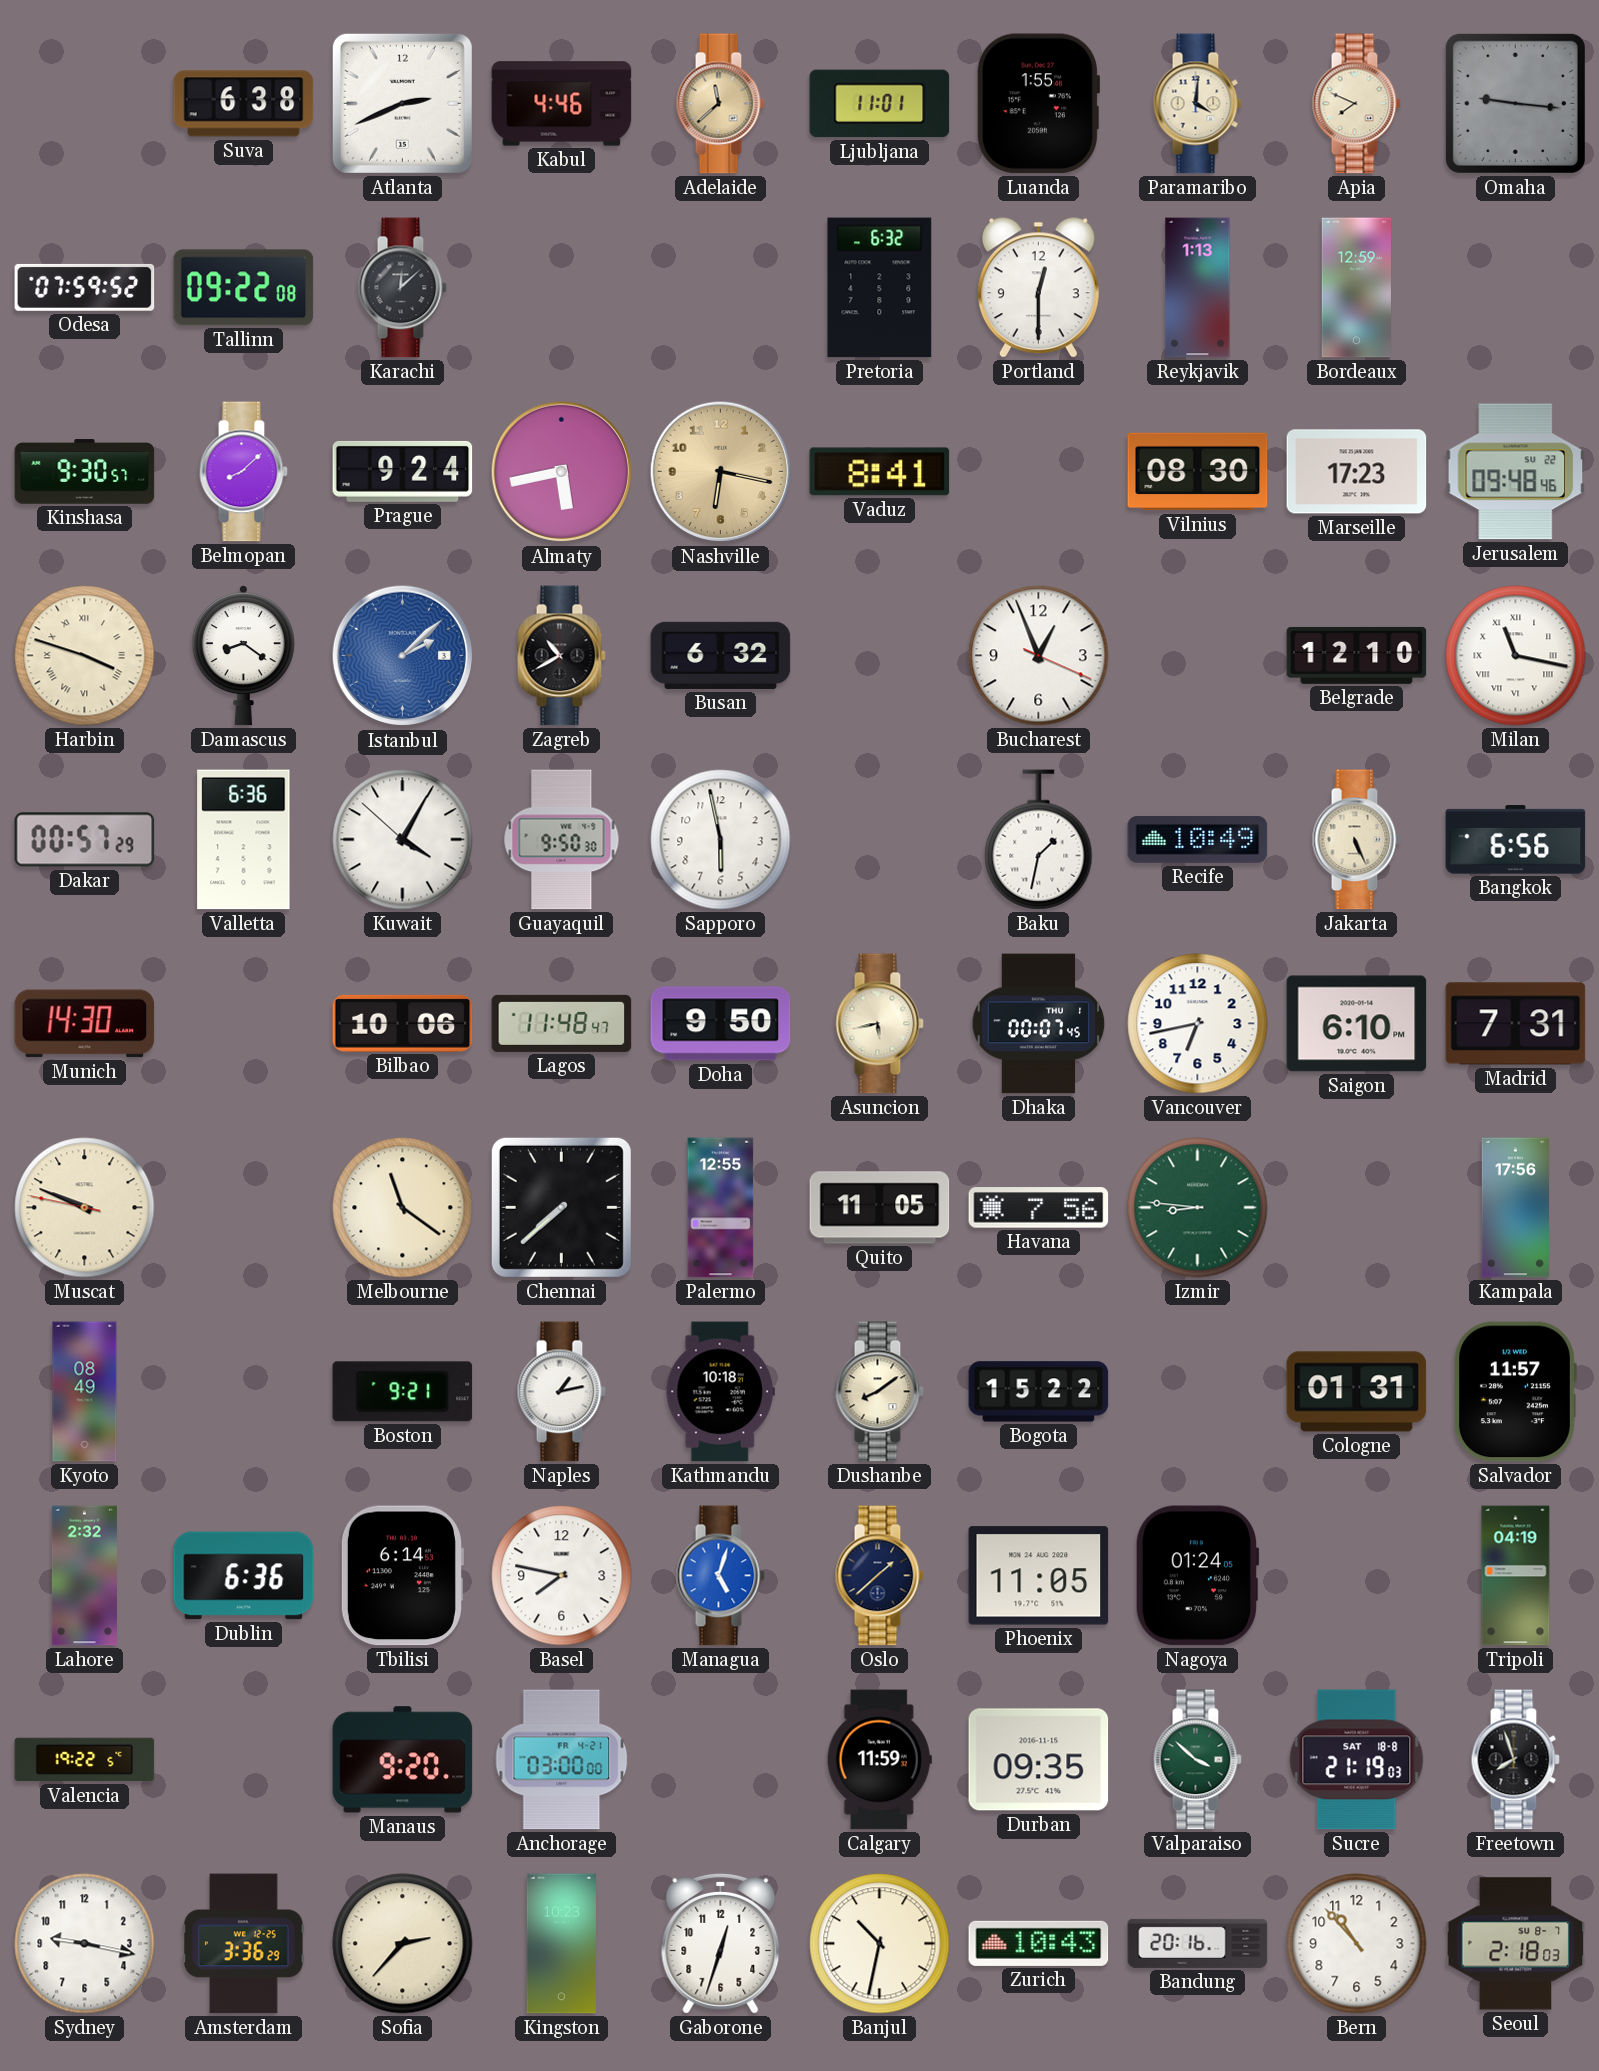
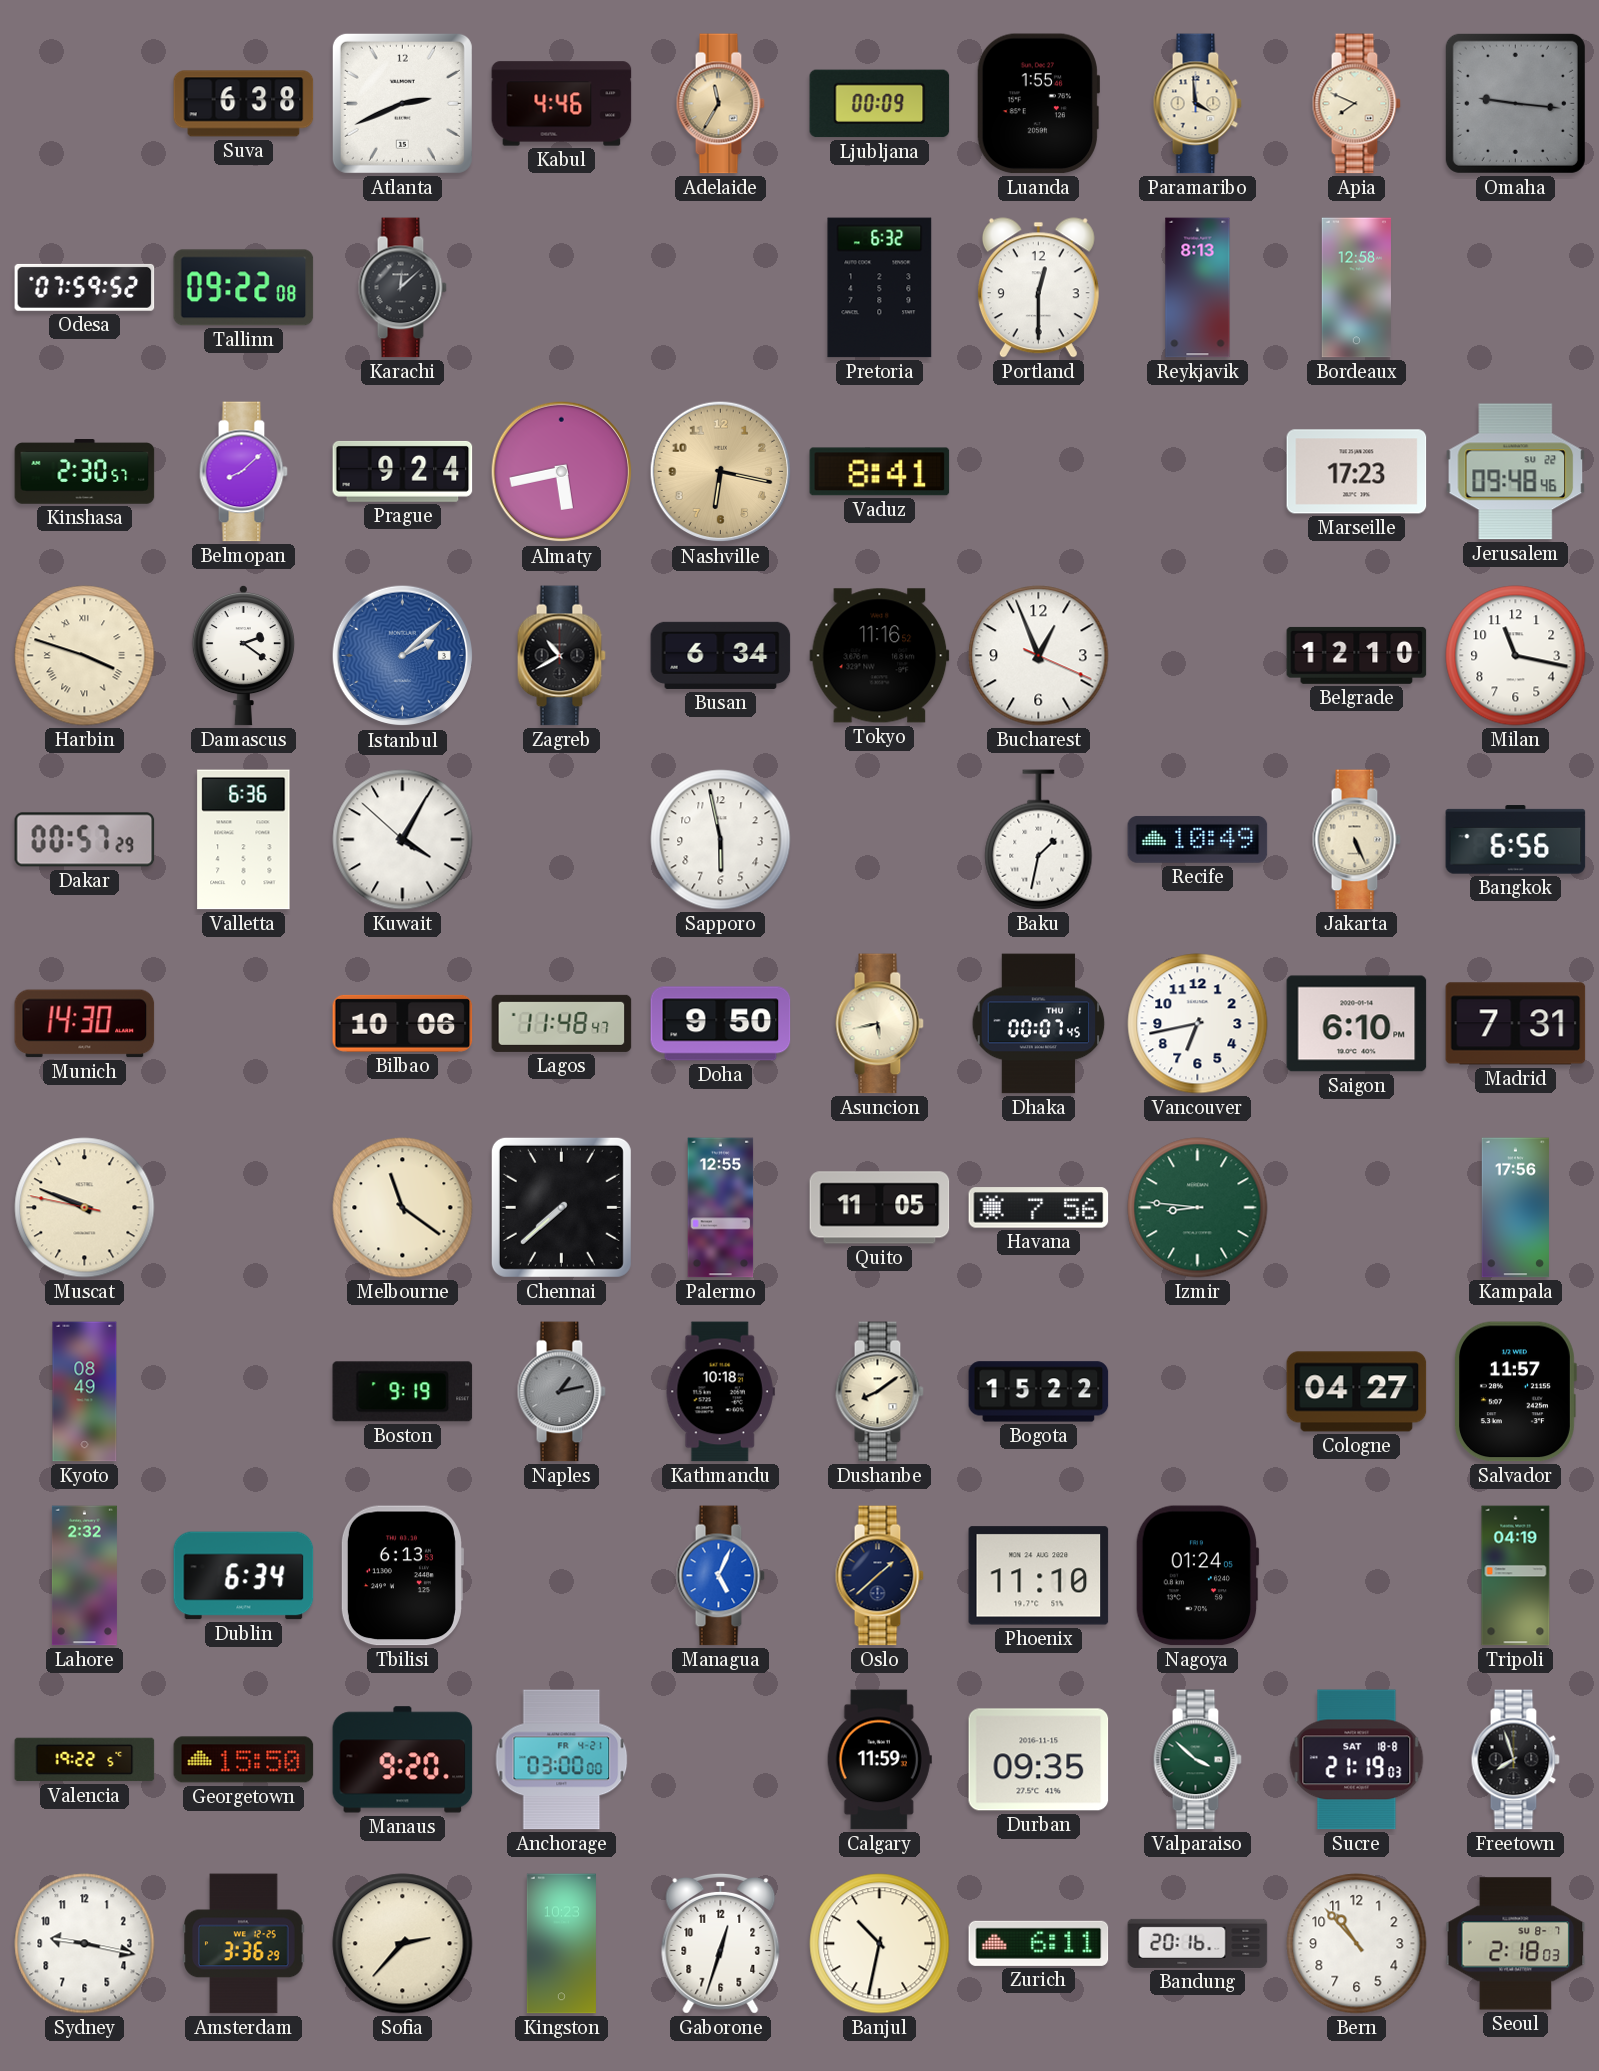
Adelaide: 11:38 -> 11:35 (720, 104)
Ljubljana: 11:01 -> 00:09 (880, 104)
Paramaribo: 4:01 -> 3:59 (1197, 104)
Reykjavik: 1:13 -> 8:13 (1198, 288)
Bordeaux: 12:59 -> 12:58 (1356, 288)
Kinshasa: 9:30 -> 2:30 (85, 472)
Vilnius: 08:30 -> none (1198, 472)
Damascus: 8:21 -> 2:21 (243, 655)
Busan: 6:32 -> 6:34 (721, 655)
Tokyo: none -> 11:16 (880, 656)
Milan numerals: Roman -> Arabic (1516, 656)
Guayaquil: 9:50 -> none (562, 840)
Boston: 9:21 -> 9:19 (403, 1392)
Naples dial: white -> grey (561, 1392)
Cologne: 01:31 -> 04:27 (1357, 1392)
Dublin: 6:36 -> 6:34 (244, 1576)
Tbilisi: 6:14 -> 6:13 (402, 1576)
Basel: 7:47 -> none (562, 1576)
Managua: 5:03 -> 5:04 (720, 1576)
Phoenix: 11:05 -> 11:10 (1039, 1576)
Georgetown: none -> 15:50 (244, 1760)
Zurich: 10:43 -> 6:11 (1039, 1943)
